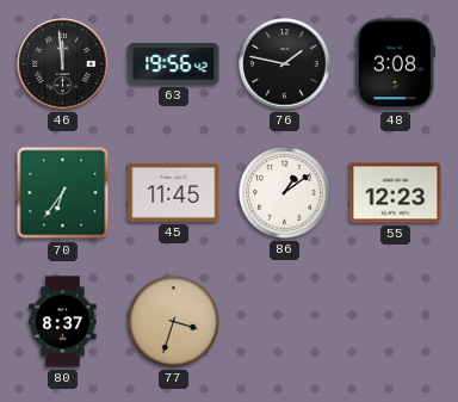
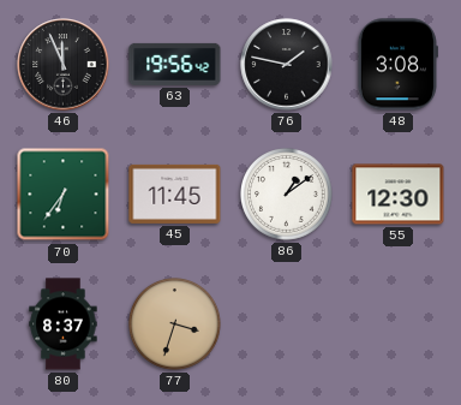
46: 11:59 -> 11:56 (64, 65)
55: 12:23 -> 12:30 (399, 195)
